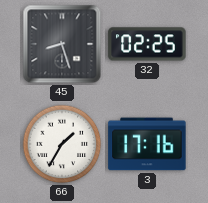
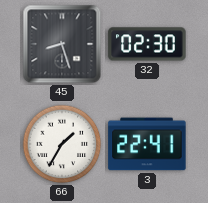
32: 02:25 -> 02:30 (147, 44)
3: 17:16 -> 22:41 (147, 144)
